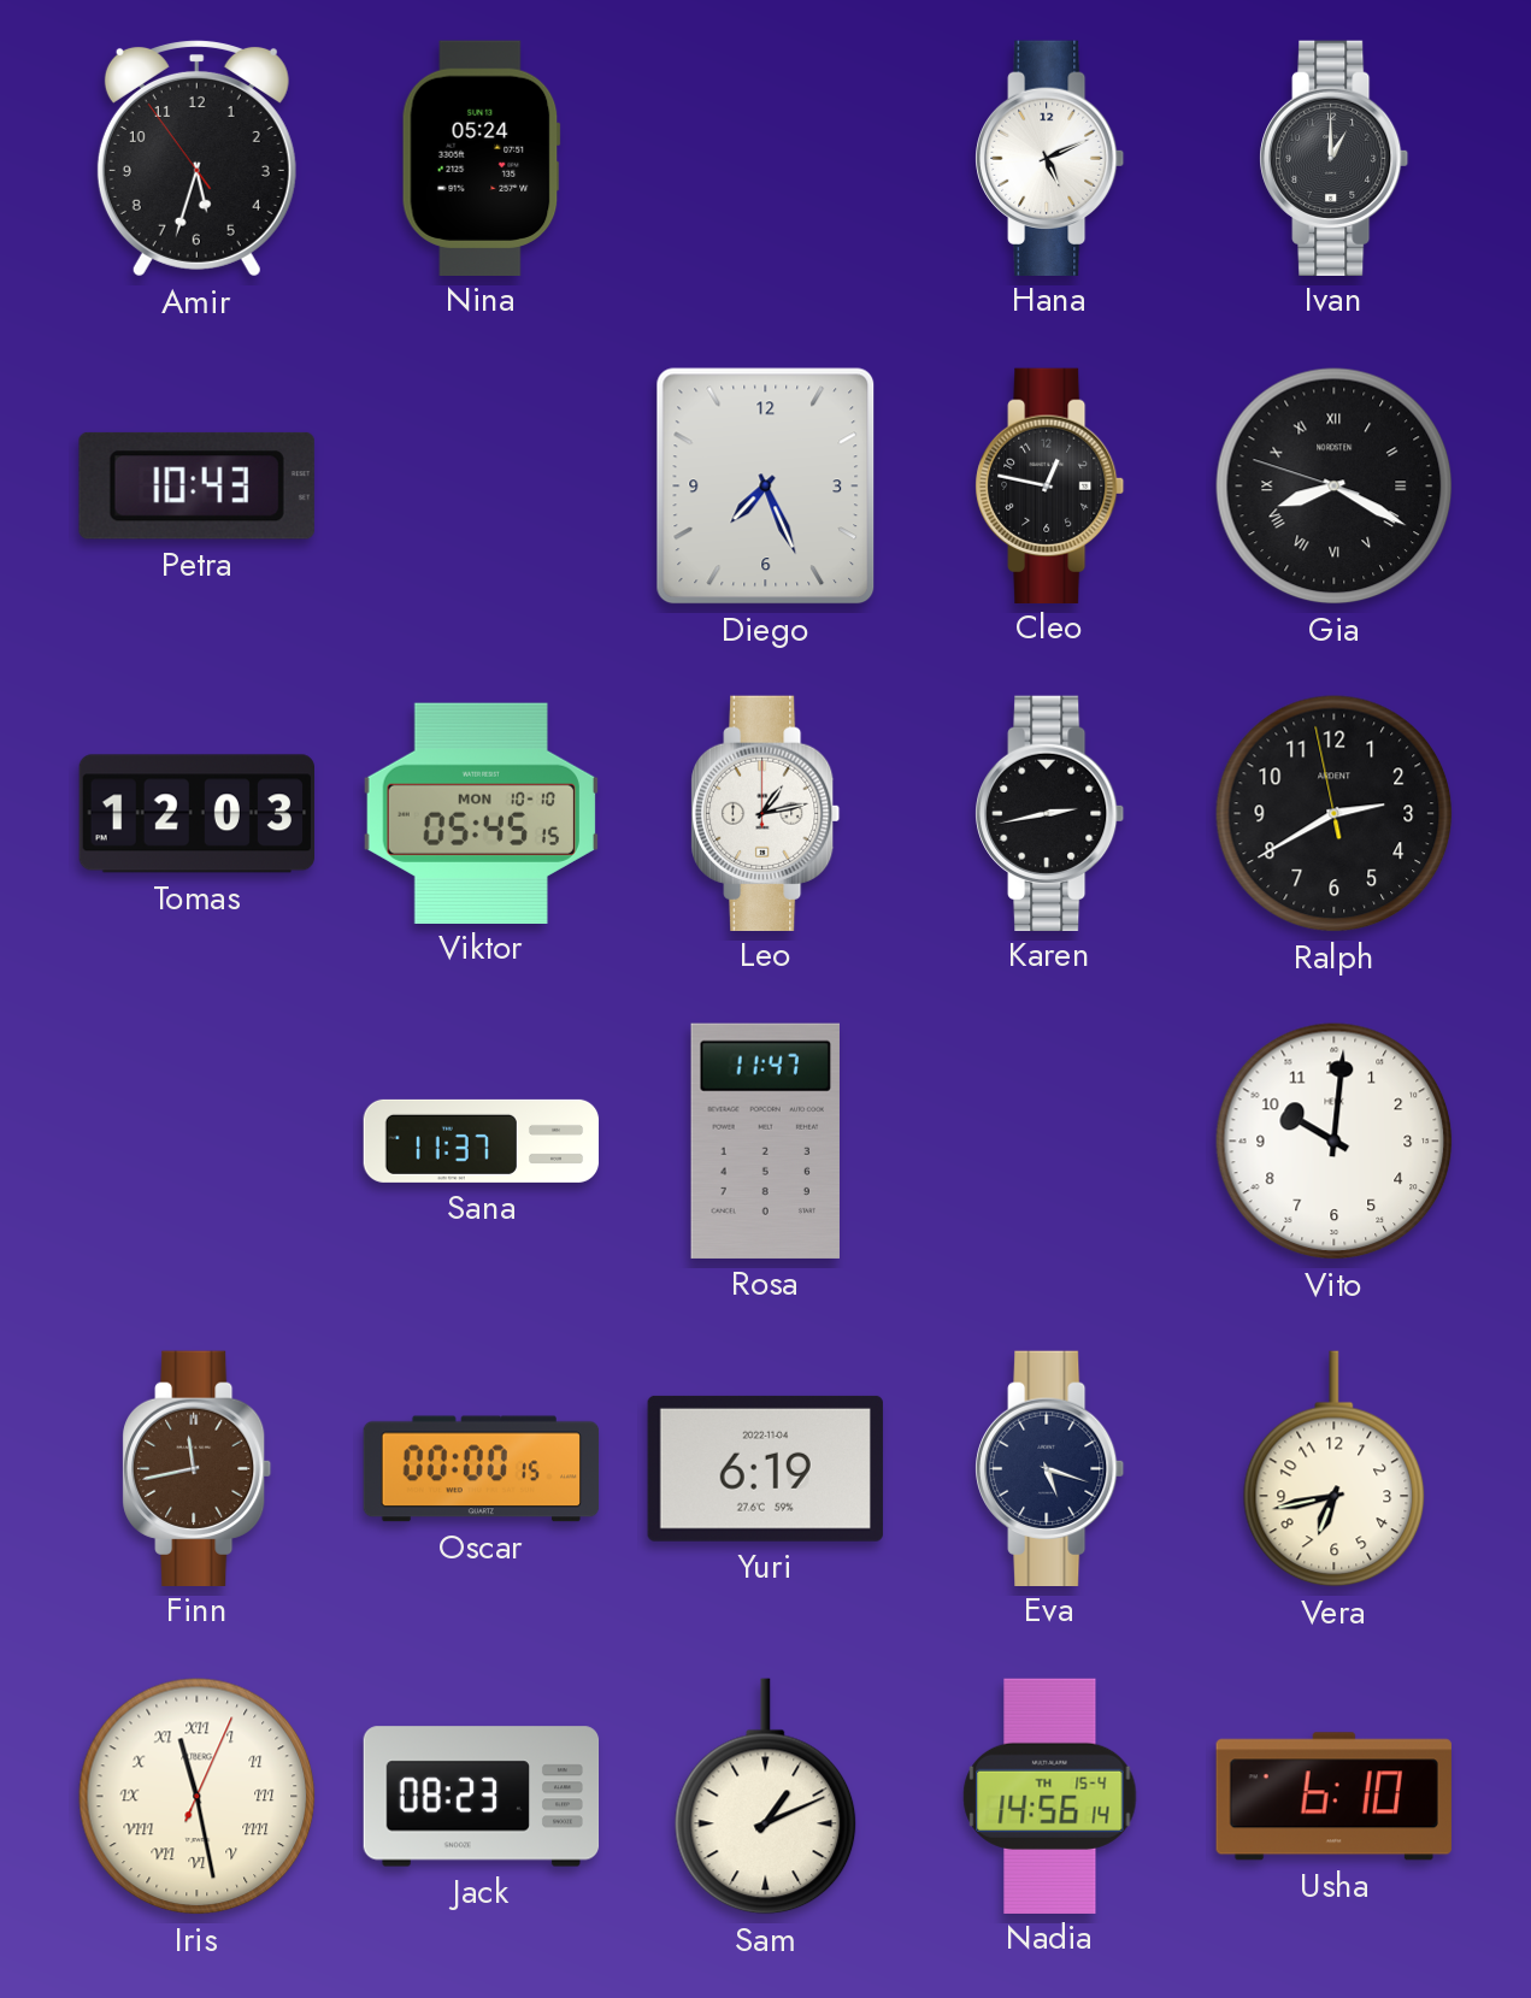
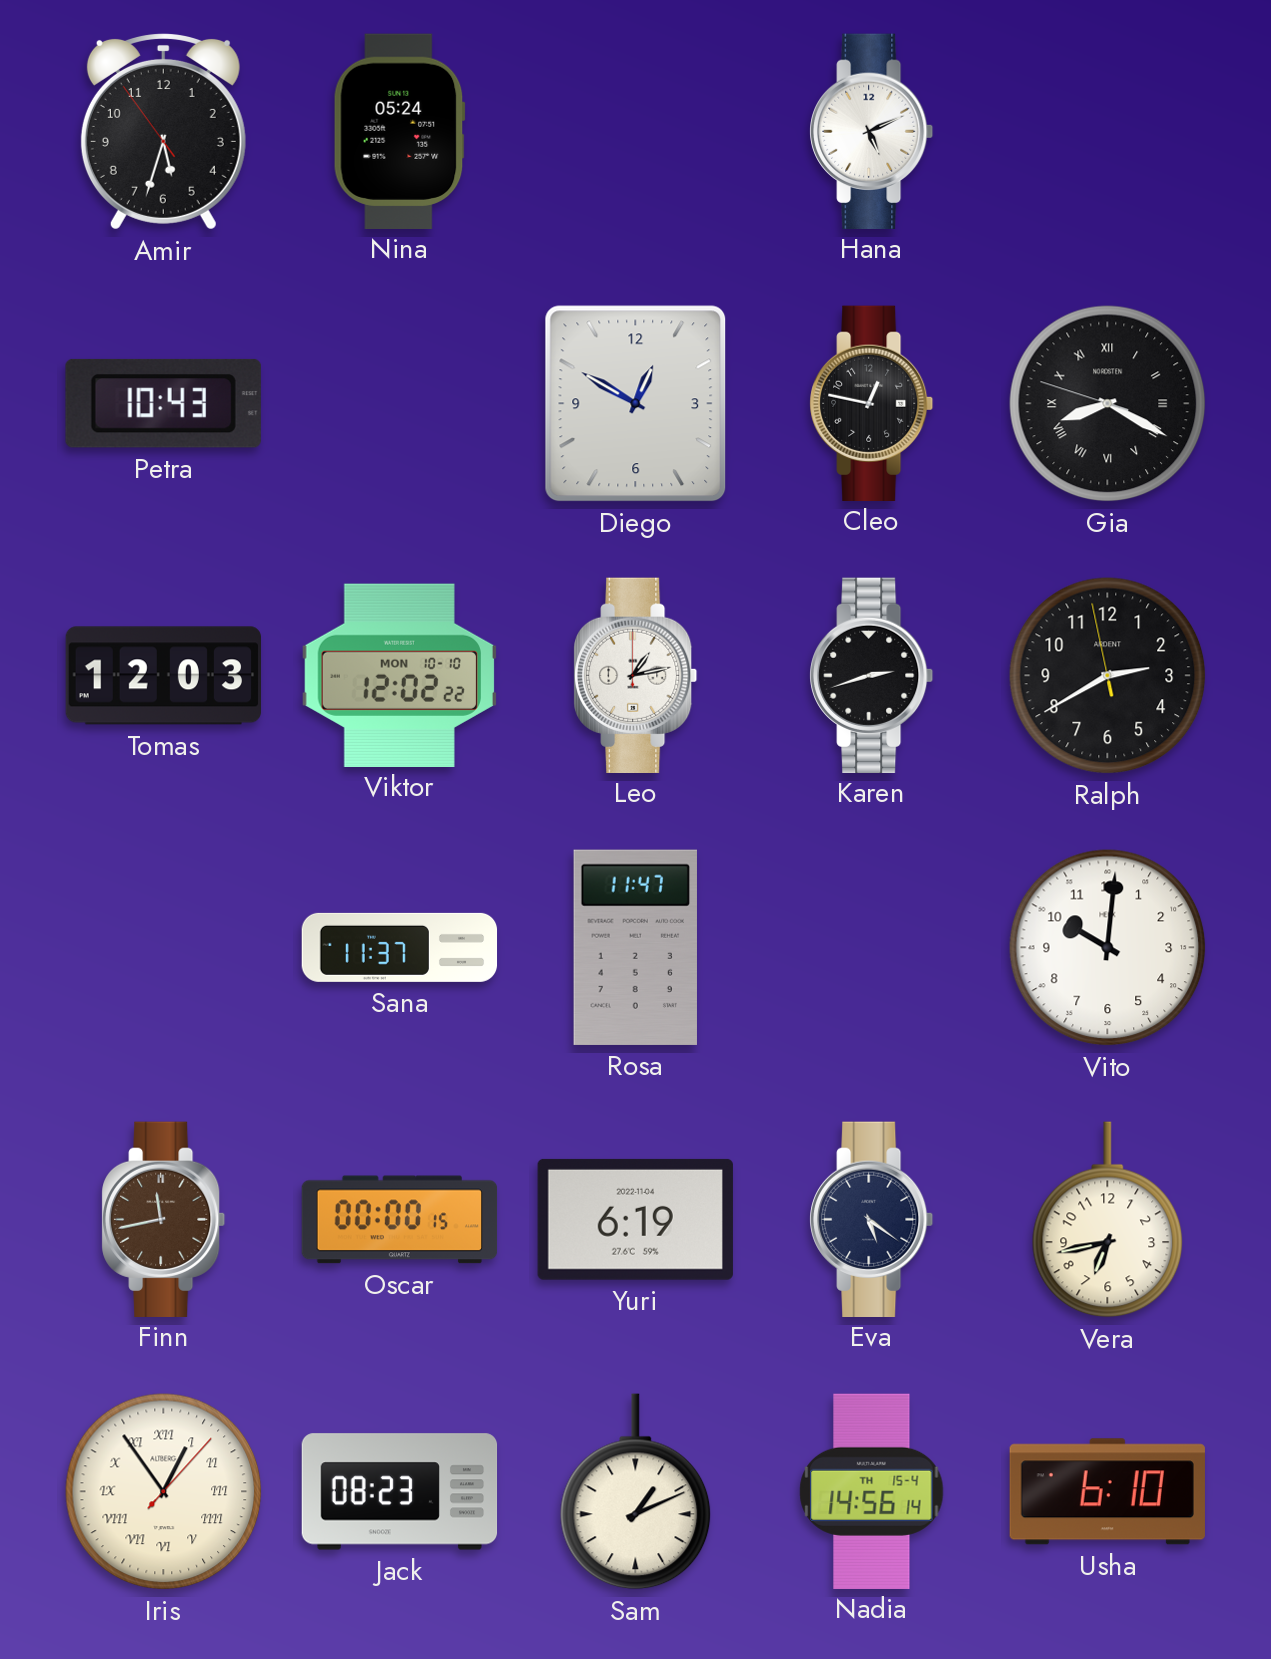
Ivan: 1:00 -> none (1335, 158)
Diego: 7:26 -> 12:50 (636, 404)
Viktor: 05:45 -> 12:02 (399, 675)
Karen: 2:43 -> 2:42 (872, 675)
Eva: 5:18 -> 5:21 (872, 1219)
Iris: 11:28 -> 12:54 (164, 1492)
